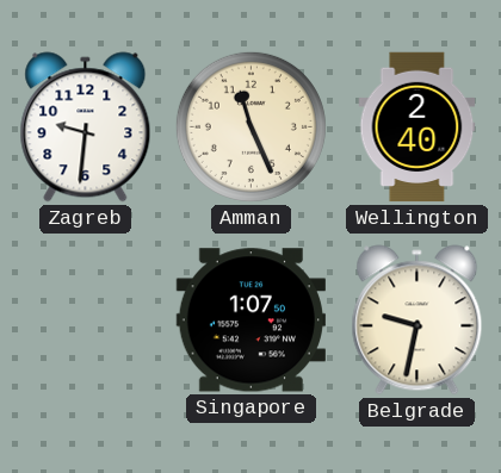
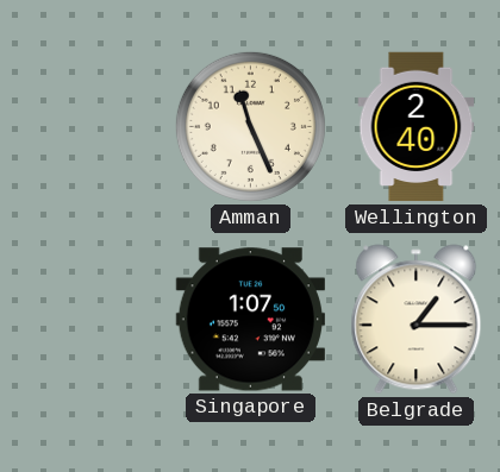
Zagreb: 9:31 -> none (86, 127)
Belgrade: 9:32 -> 1:15 (417, 320)
